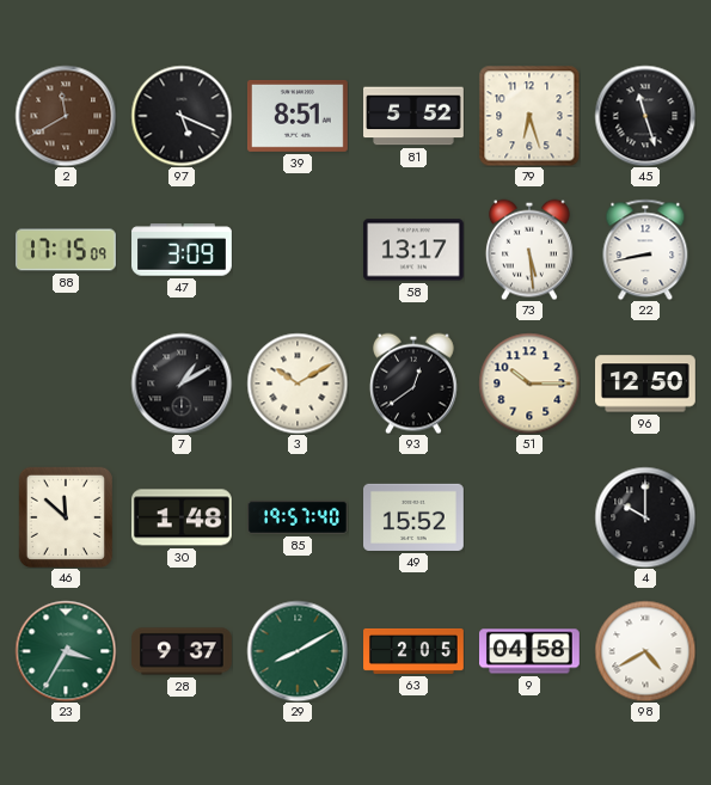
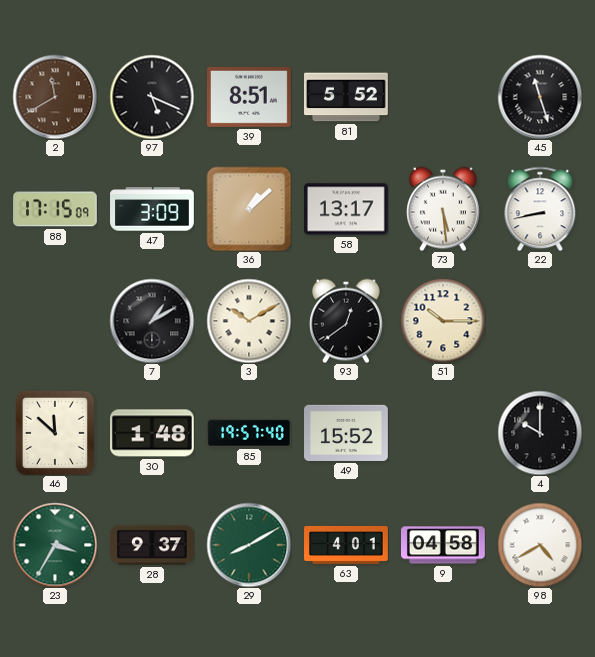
79: 6:27 -> none (529, 116)
36: none -> 1:08 (249, 209)
96: 12:50 -> none (646, 384)
63: 2:05 -> 4:01 (346, 545)
